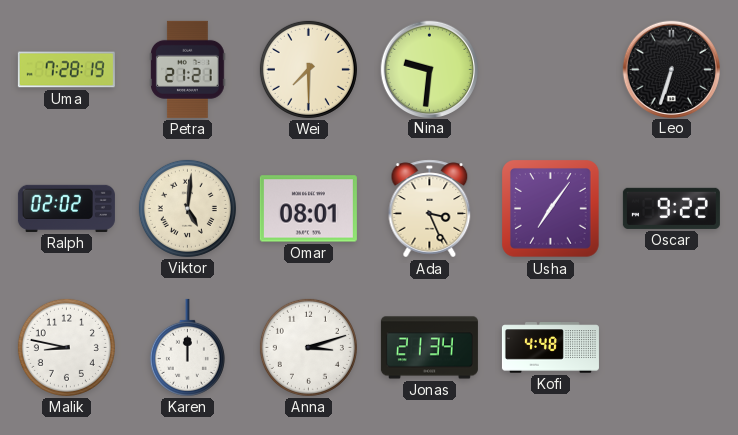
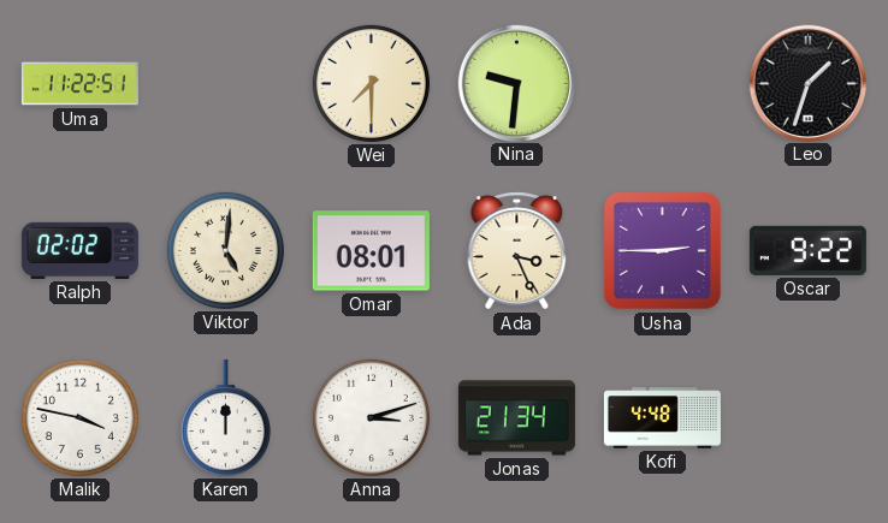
Uma: 7:28 -> 11:22 (79, 84)
Petra: 21:21 -> none (188, 69)
Leo: 6:33 -> 1:33 (807, 83)
Usha: 7:06 -> 2:45 (663, 251)
Malik: 8:47 -> 3:47 (79, 417)
